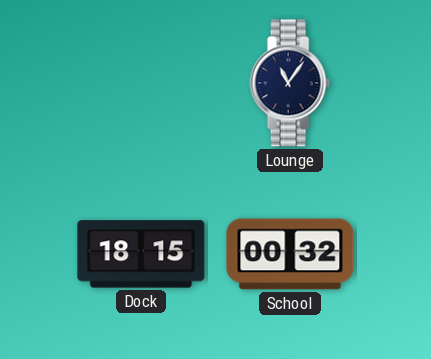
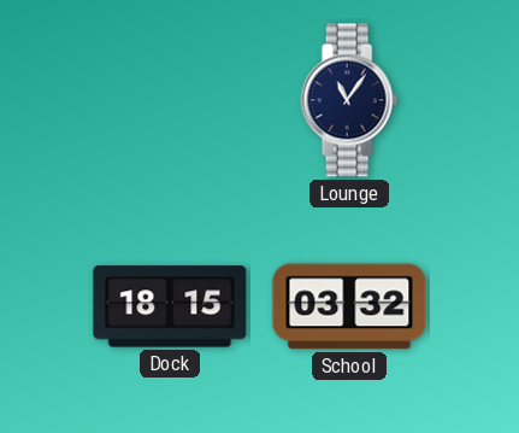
School: 00:32 -> 03:32 (349, 306)
